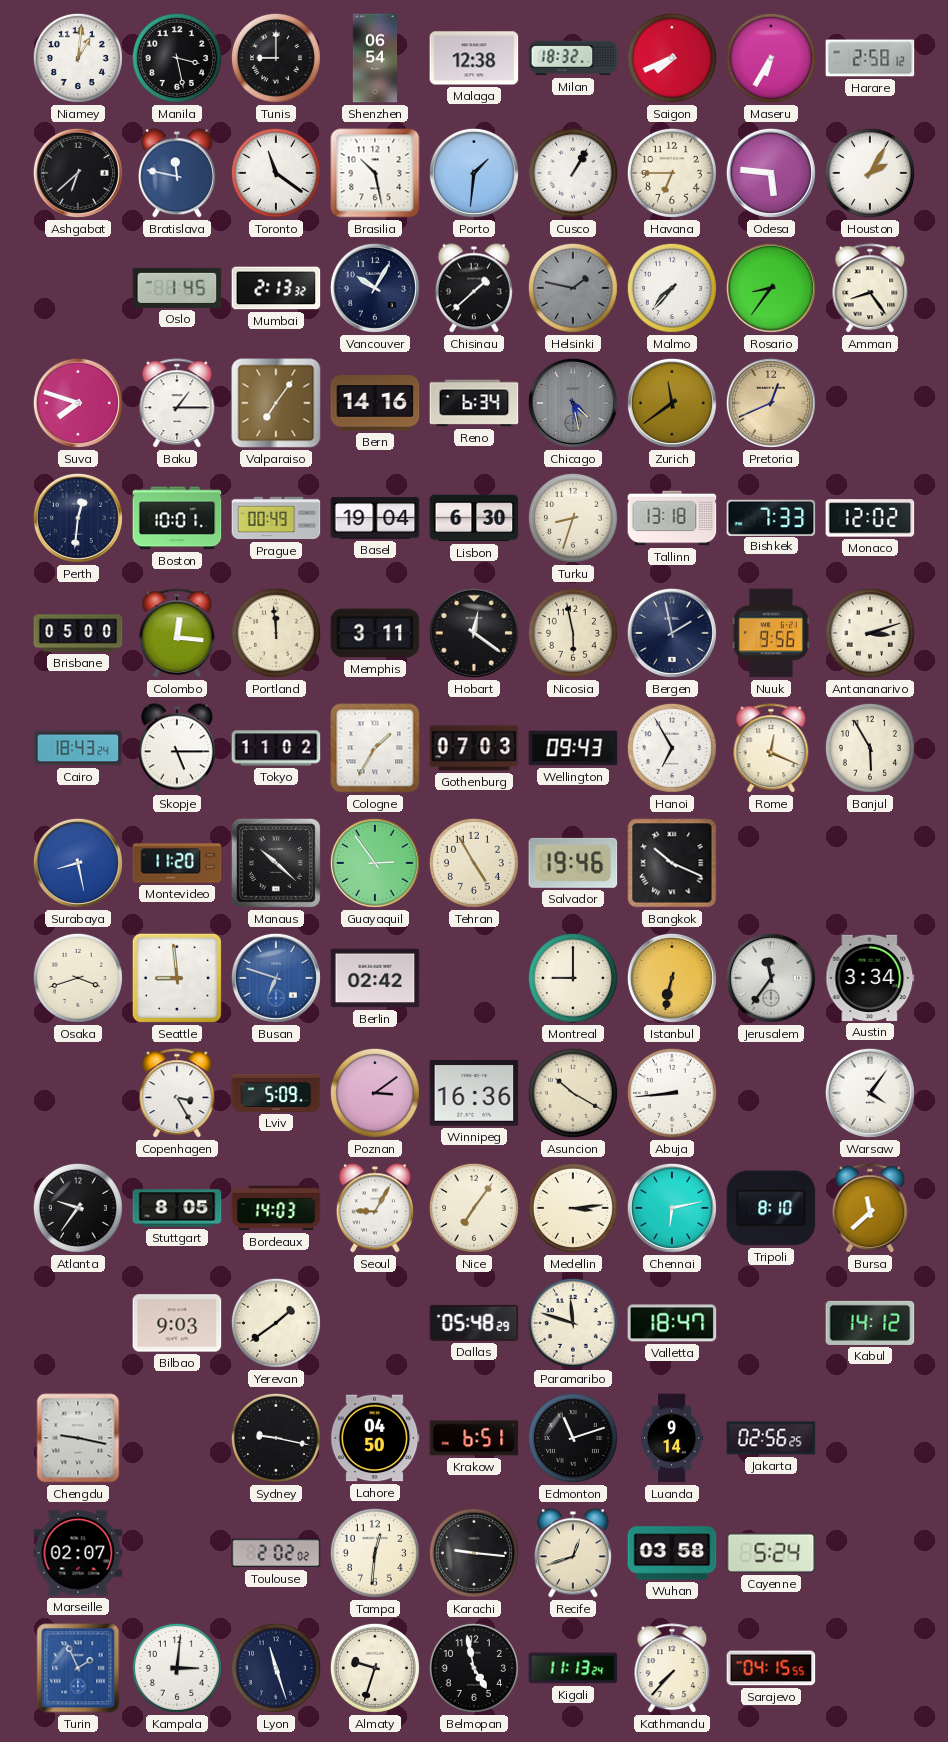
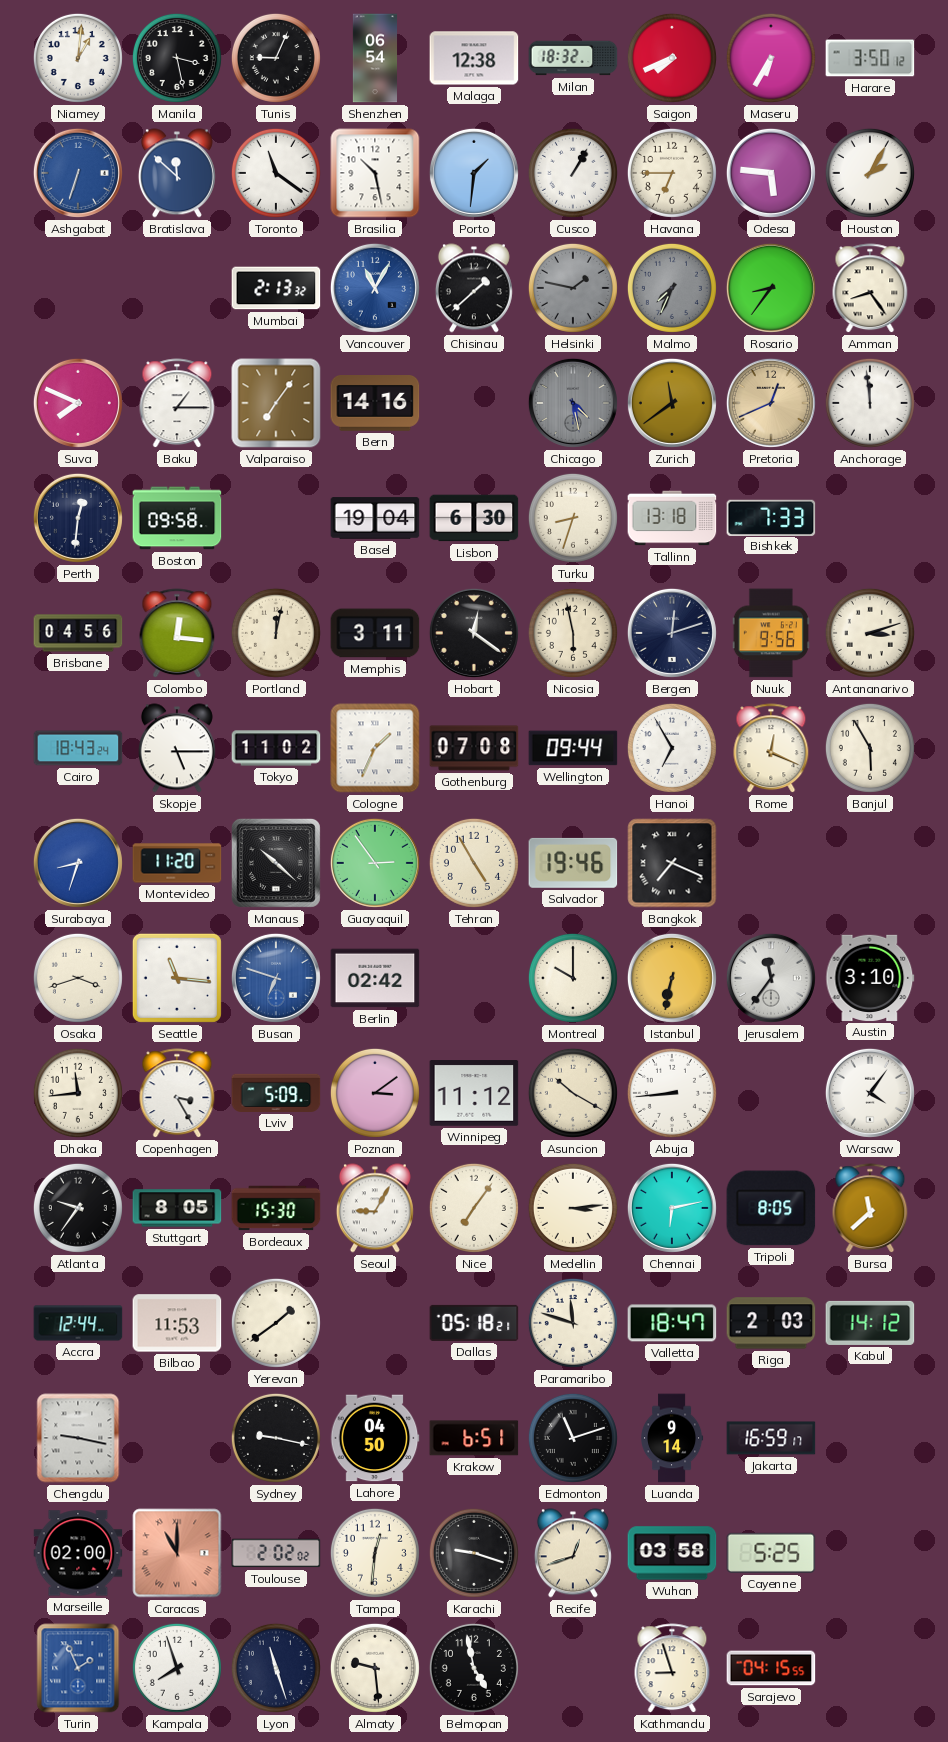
Tunis: 9:00 -> 9:04 (276, 58)
Harare: 2:58 -> 3:50 (870, 58)
Ashgabat: 6:38 -> 6:33 (78, 173)
Ashgabat dial: black -> blue (78, 173)
Bratislava: 11:47 -> 11:52 (177, 173)
Oslo: 1:45 -> none (177, 288)
Vancouver: 10:05 -> 11:05 (375, 288)
Vancouver dial: navy -> blue (375, 288)
Malmo: 7:37 -> 7:34 (672, 288)
Malmo dial: white -> grey (672, 288)
Suva: 7:48 -> 7:49 (78, 403)
Reno: 6:34 -> none (474, 403)
Anchorage: none -> 11:59 (870, 403)
Boston: 10:01 -> 09:58 (177, 518)
Prague: 00:49 -> none (276, 518)
Monaco: 12:02 -> none (870, 518)
Brisbane: 05:00 -> 04:56 (78, 633)
Portland: 11:59 -> 12:02 (276, 633)
Bergen: 1:58 -> 12:12 (672, 633)
Cologne: 1:35 -> 1:34 (375, 748)
Gothenburg: 07:03 -> 07:08 (474, 748)
Wellington: 09:43 -> 09:44 (573, 748)
Surabaya: 8:28 -> 8:33 (78, 863)
Bangkok: 10:19 -> 7:19 (672, 863)
Seattle: 8:59 -> 11:16 (177, 978)
Montreal: 9:00 -> 10:00 (573, 978)
Austin: 3:34 -> 3:10 (870, 978)
Dhaka: none -> 11:44 (78, 1093)
Winnipeg: 16:36 -> 11:12 (474, 1093)
Bordeaux: 14:03 -> 15:30 (276, 1208)
Tripoli: 8:10 -> 8:05 (771, 1208)
Accra: none -> 12:44 (78, 1323)
Bilbao: 9:03 -> 11:53 (177, 1323)
Dallas: 05:48 -> 05:18 (474, 1323)
Riga: none -> 2:03 (771, 1323)
Jakarta: 02:56 -> 16:59 (771, 1438)
Marseille: 02:07 -> 02:00 (78, 1553)
Caracas: none -> 11:00 (177, 1553)
Karachi: 9:16 -> 9:18 (474, 1553)
Cayenne: 5:24 -> 5:25 (771, 1553)
Kampala: 3:01 -> 7:57 (177, 1668)
Almaty: 9:33 -> 9:29 (375, 1668)
Kigali: 11:13 -> none (573, 1668)
Kathmandu: 7:37 -> 8:57 (672, 1669)
